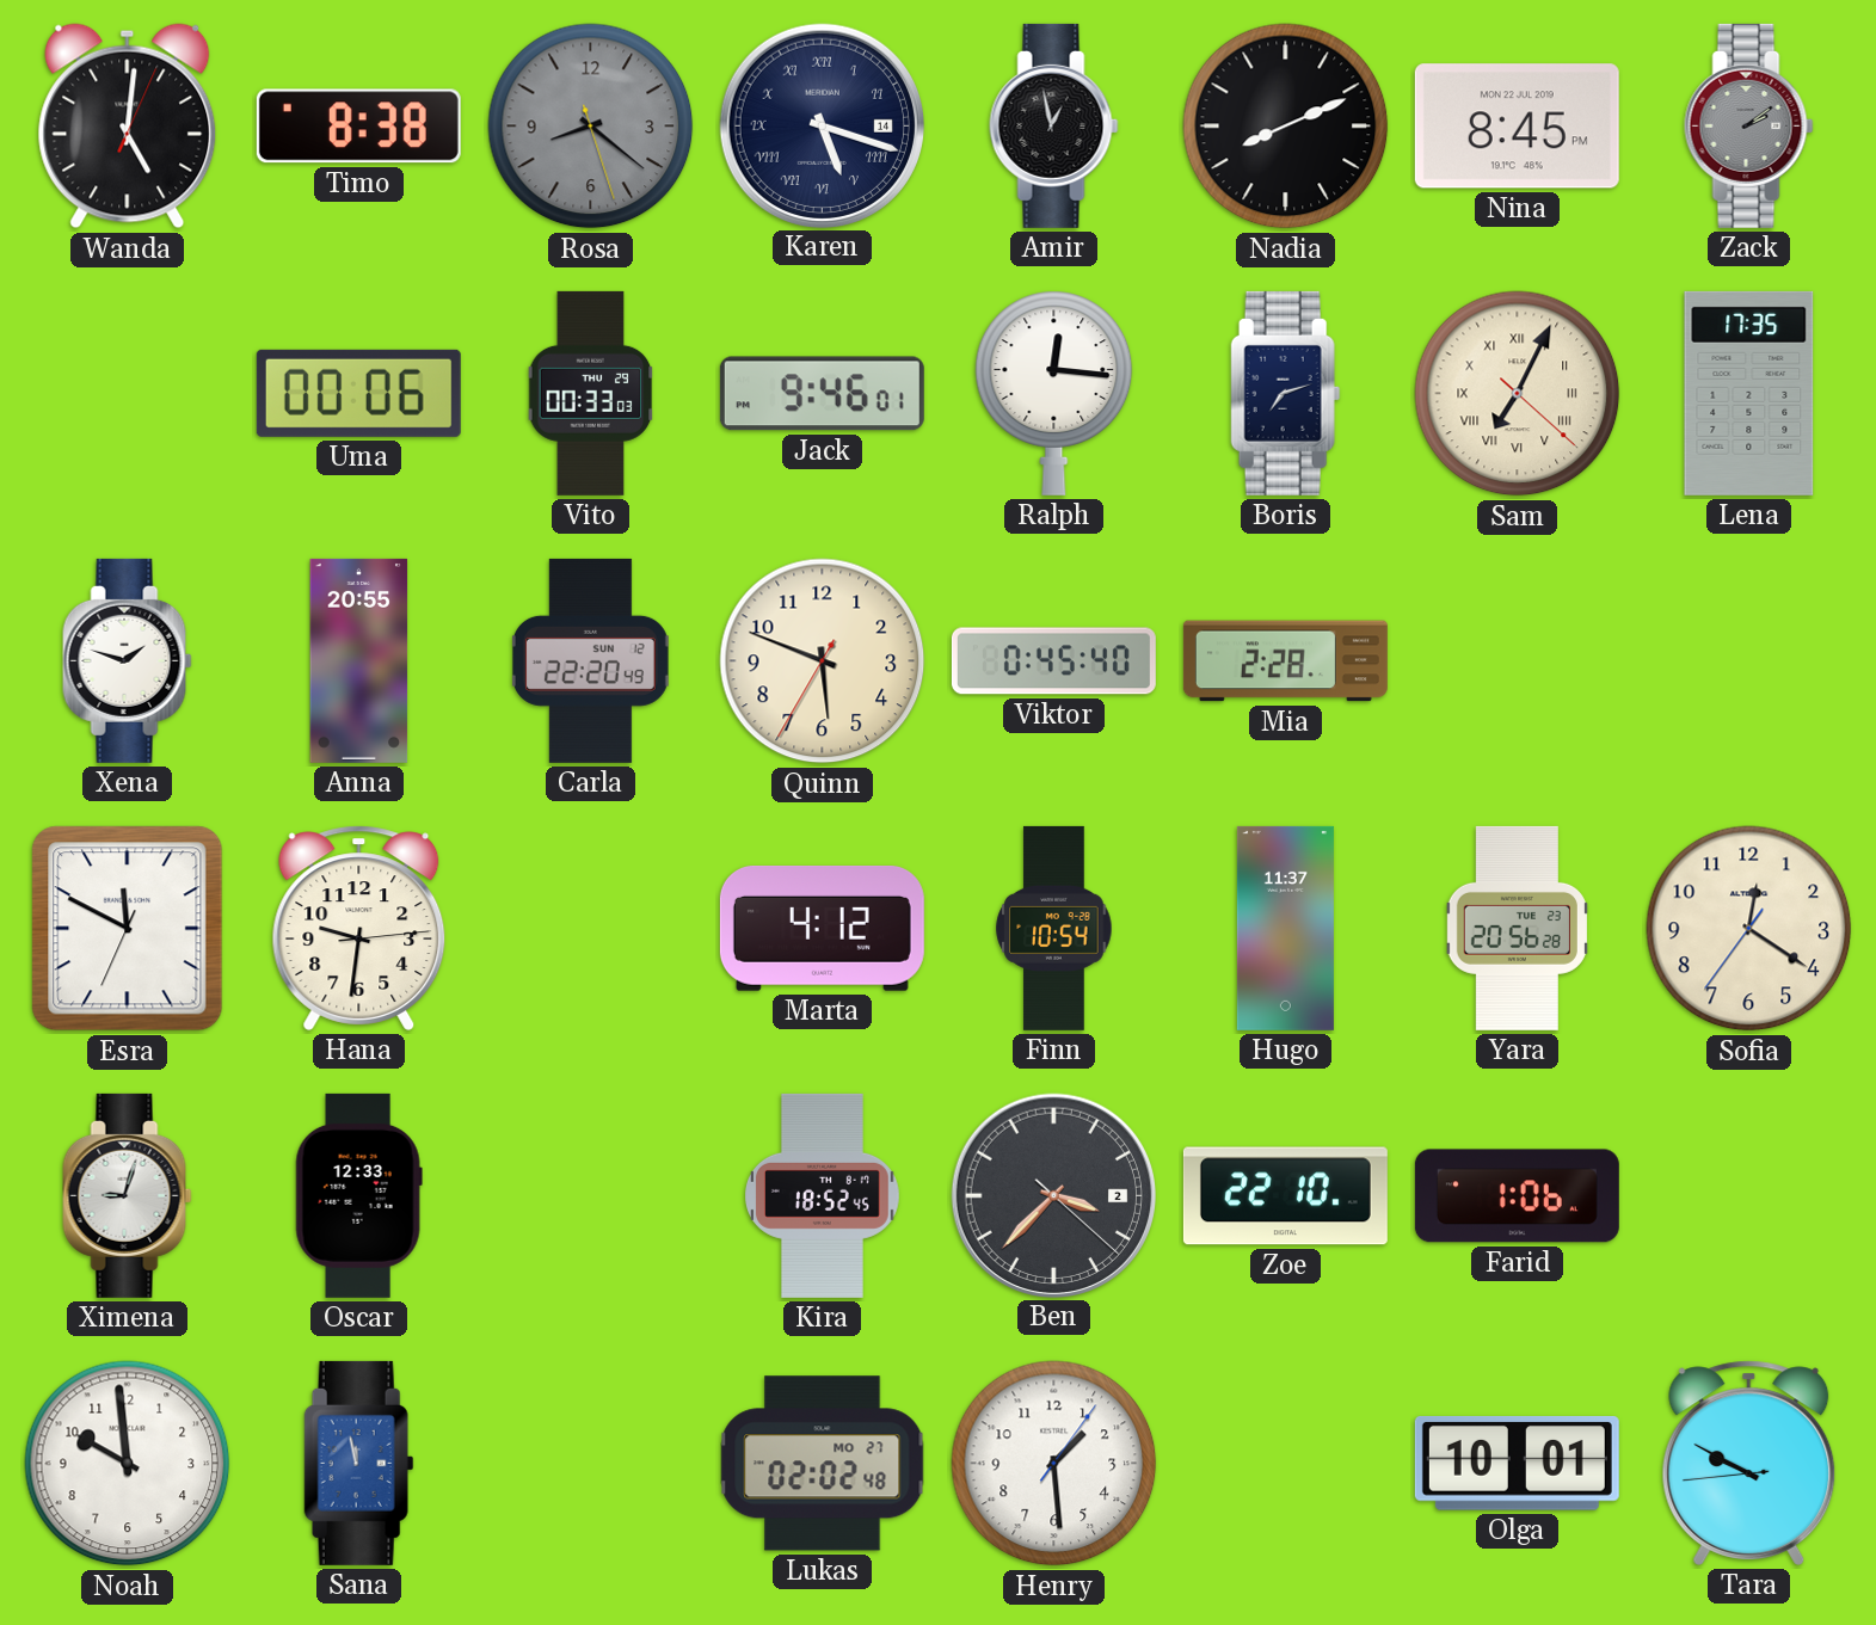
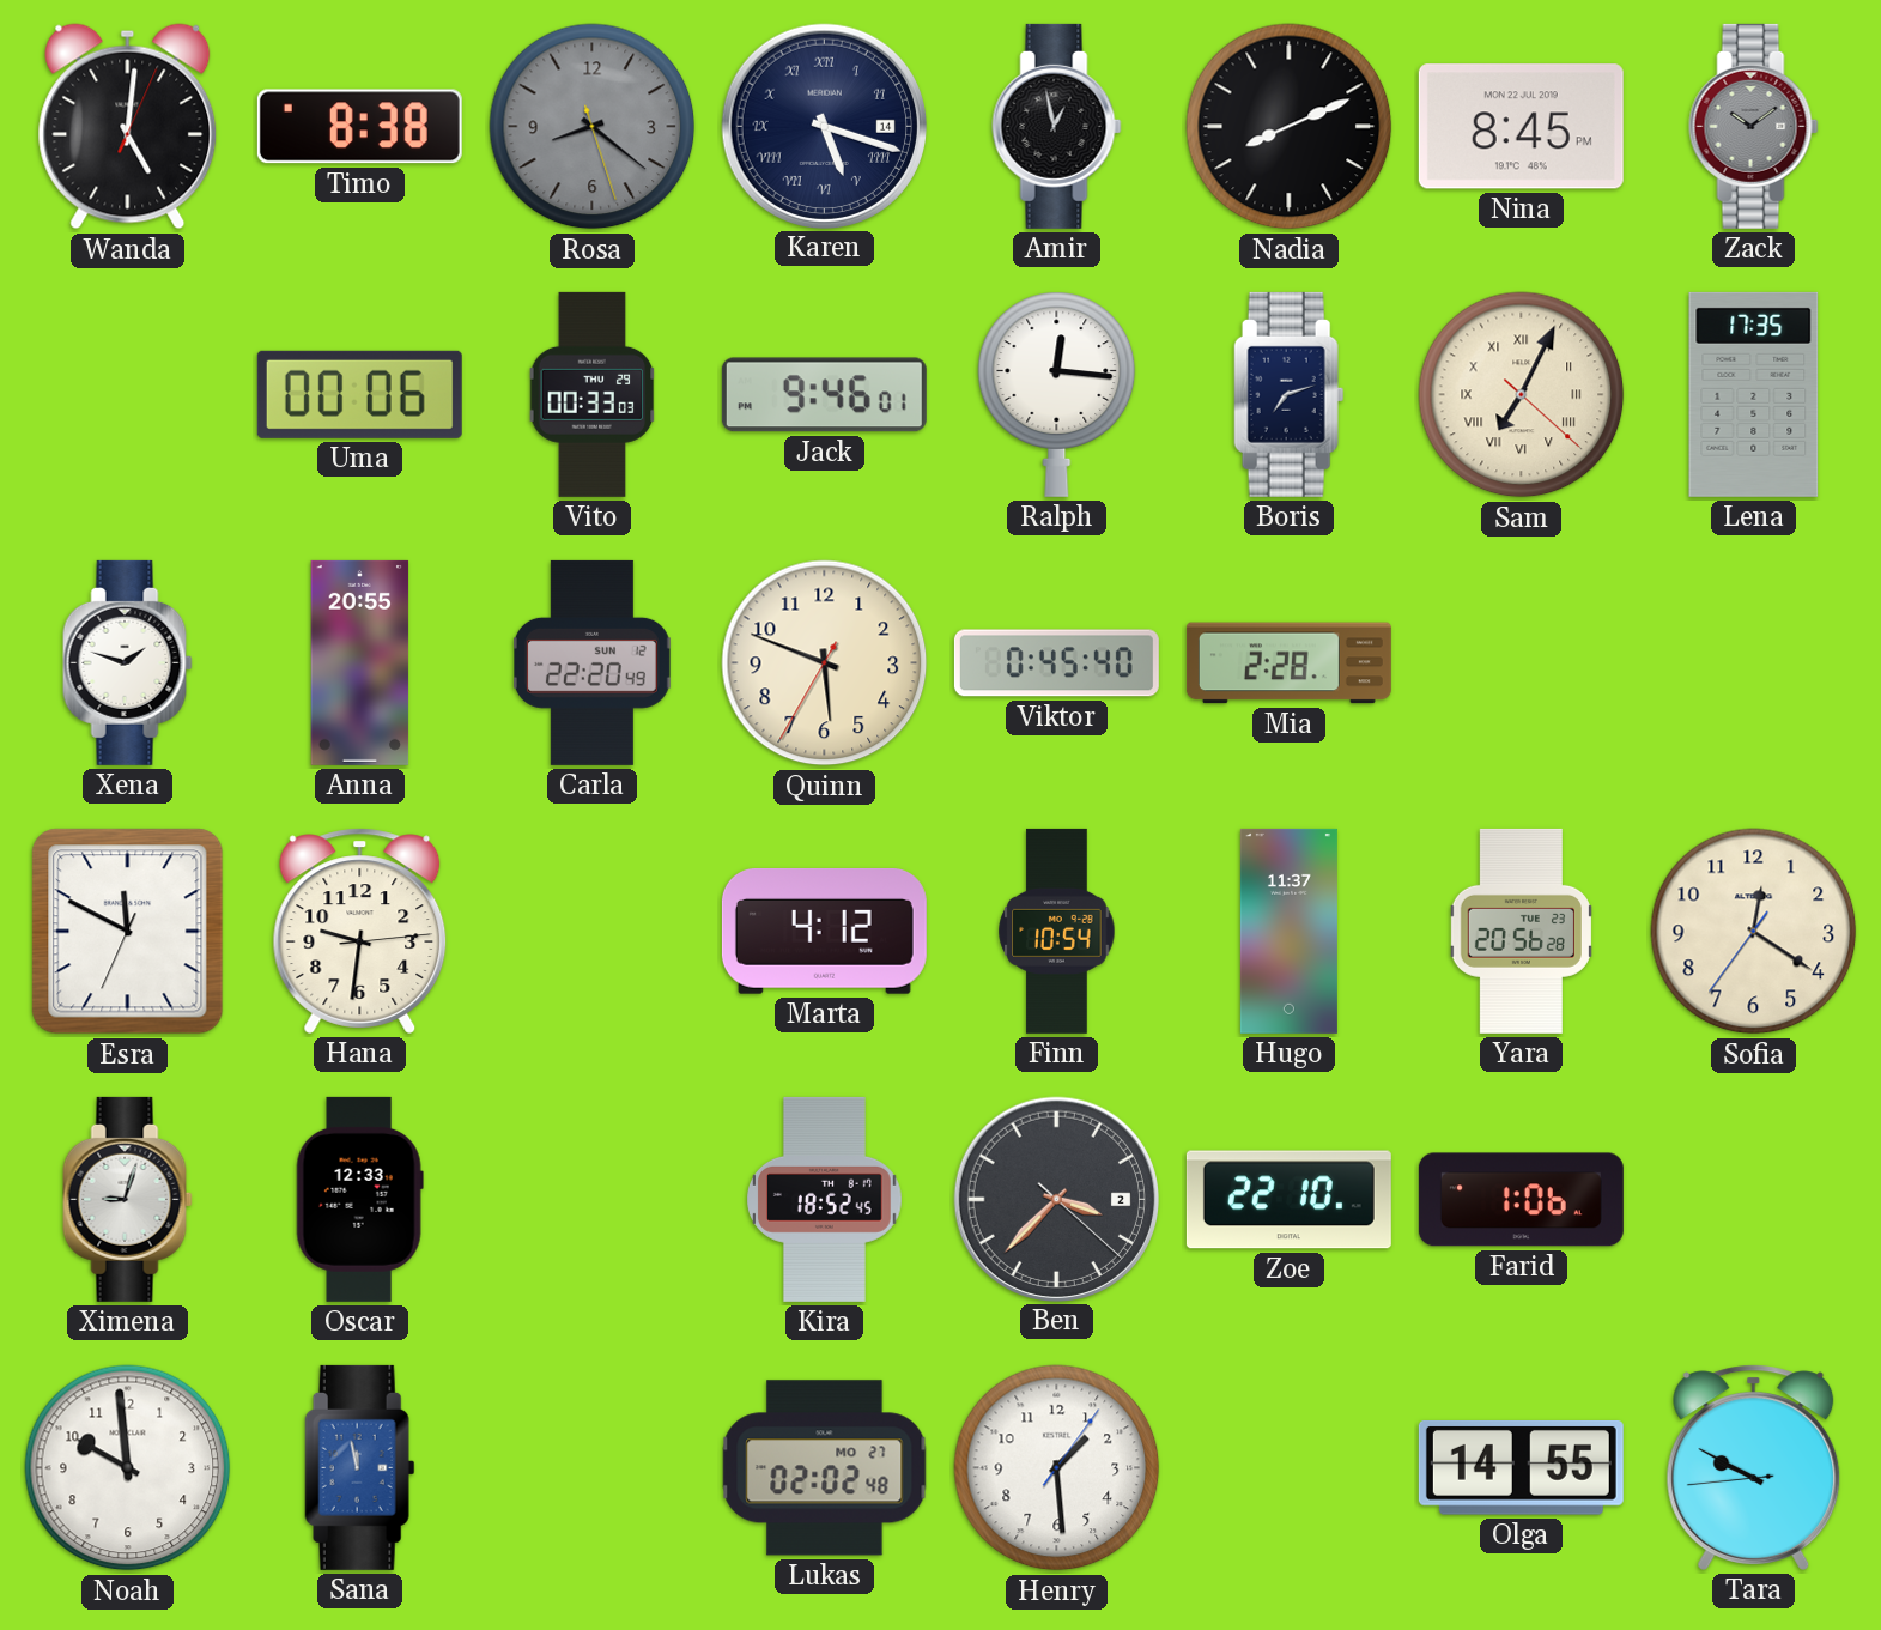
Zack: 2:09 -> 10:09 (1754, 126)
Olga: 10:01 -> 14:55 (1521, 1468)
